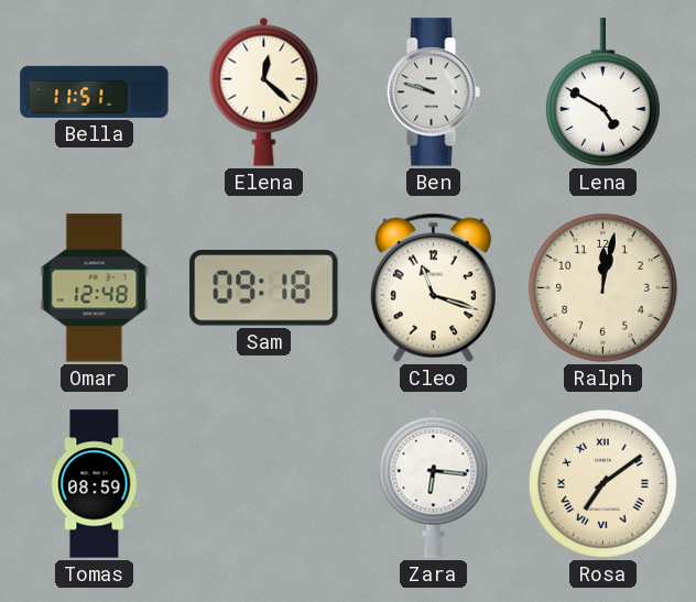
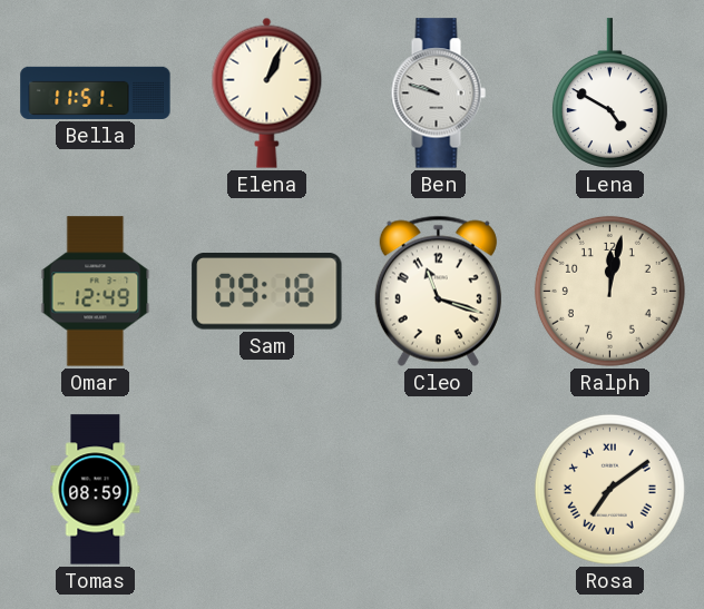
Elena: 12:22 -> 1:04 (267, 92)
Omar: 12:48 -> 12:49 (96, 292)
Zara: 6:16 -> none (434, 483)
